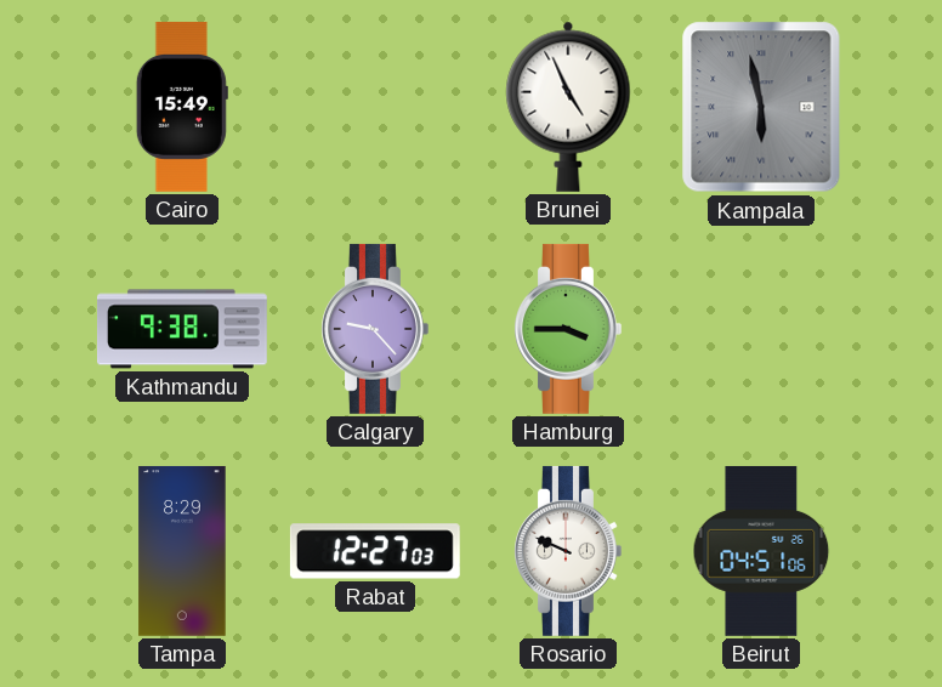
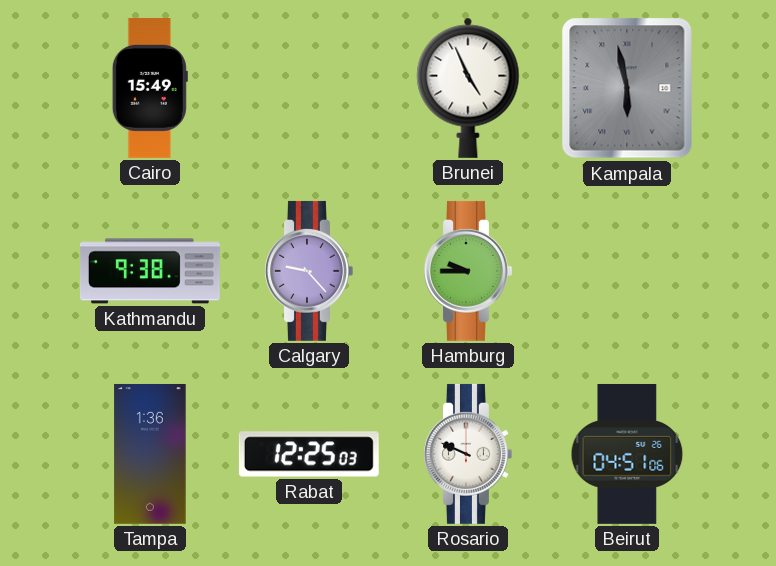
Hamburg: 3:45 -> 9:45 (468, 271)
Tampa: 8:29 -> 1:36 (150, 454)
Rabat: 12:27 -> 12:25 (309, 454)
